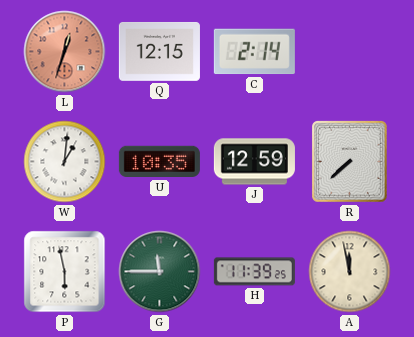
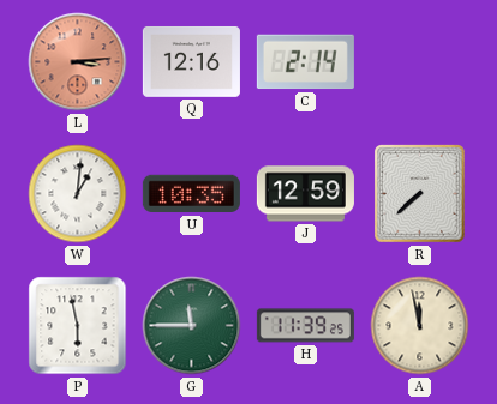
L: 12:33 -> 3:14 (78, 62)
Q: 12:15 -> 12:16 (191, 61)
